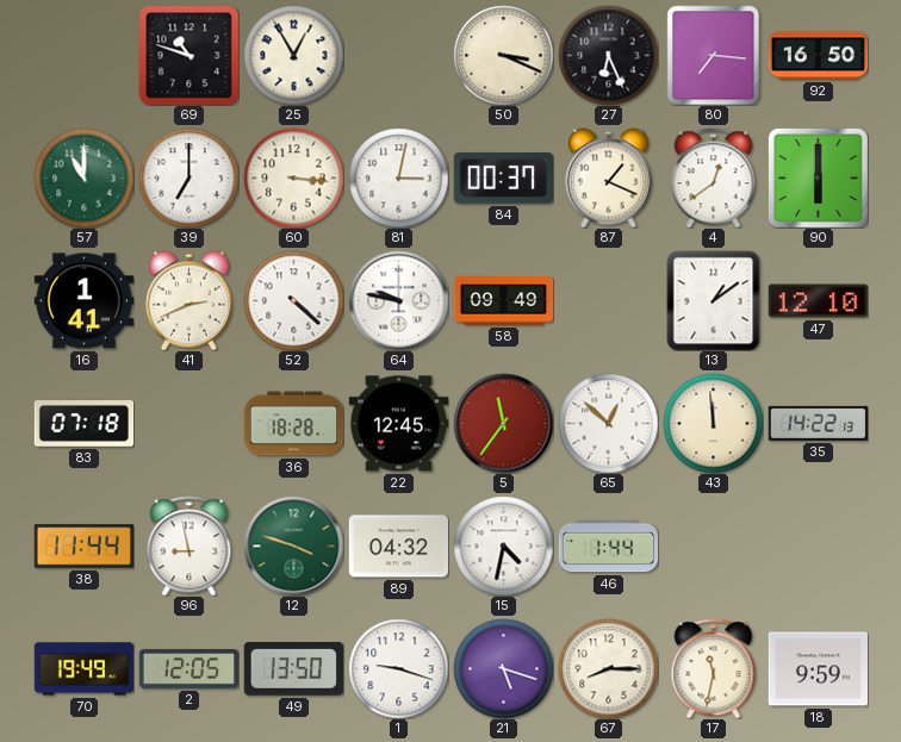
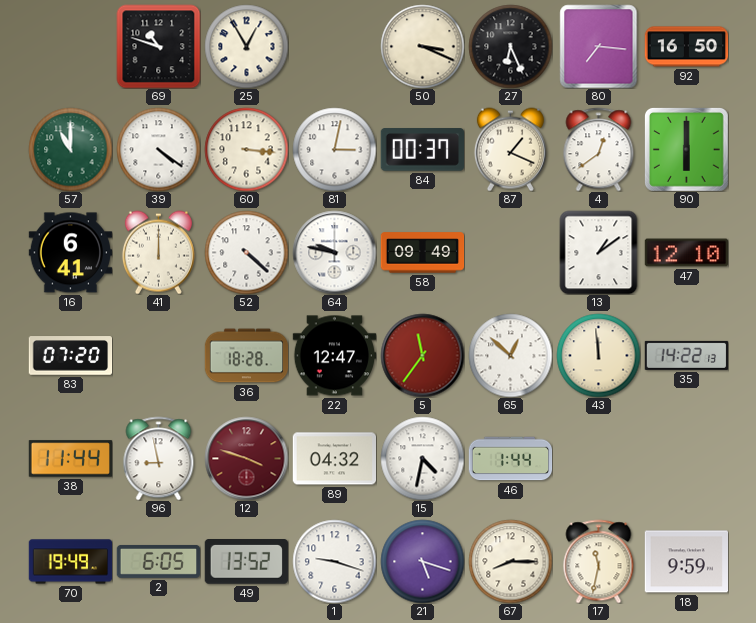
39: 7:00 -> 4:21 (158, 149)
16: 1:41 -> 6:41 (70, 253)
41: 2:41 -> 12:00 (158, 252)
83: 07:18 -> 07:20 (70, 356)
22: 12:45 -> 12:47 (334, 356)
12 dial: green -> burgundy (246, 458)
2: 12:05 -> 6:05 (158, 561)
49: 13:50 -> 13:52 (246, 562)
